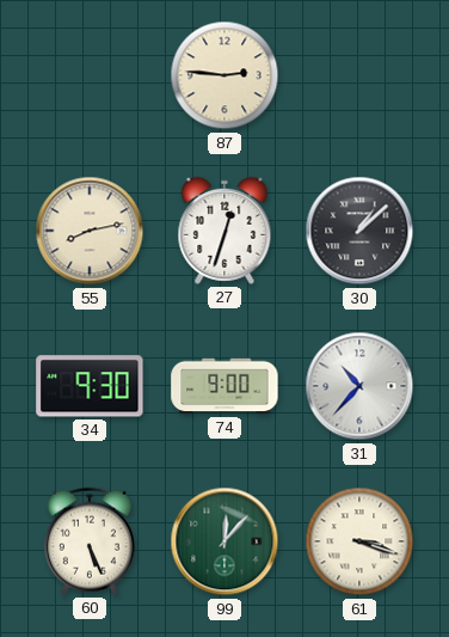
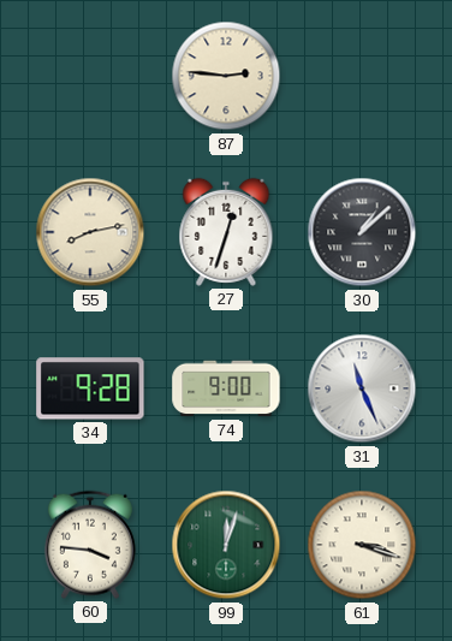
34: 9:30 -> 9:28 (90, 388)
31: 10:37 -> 11:26 (362, 388)
60: 5:26 -> 3:46 (90, 545)
99: 12:07 -> 12:03 (226, 545)
